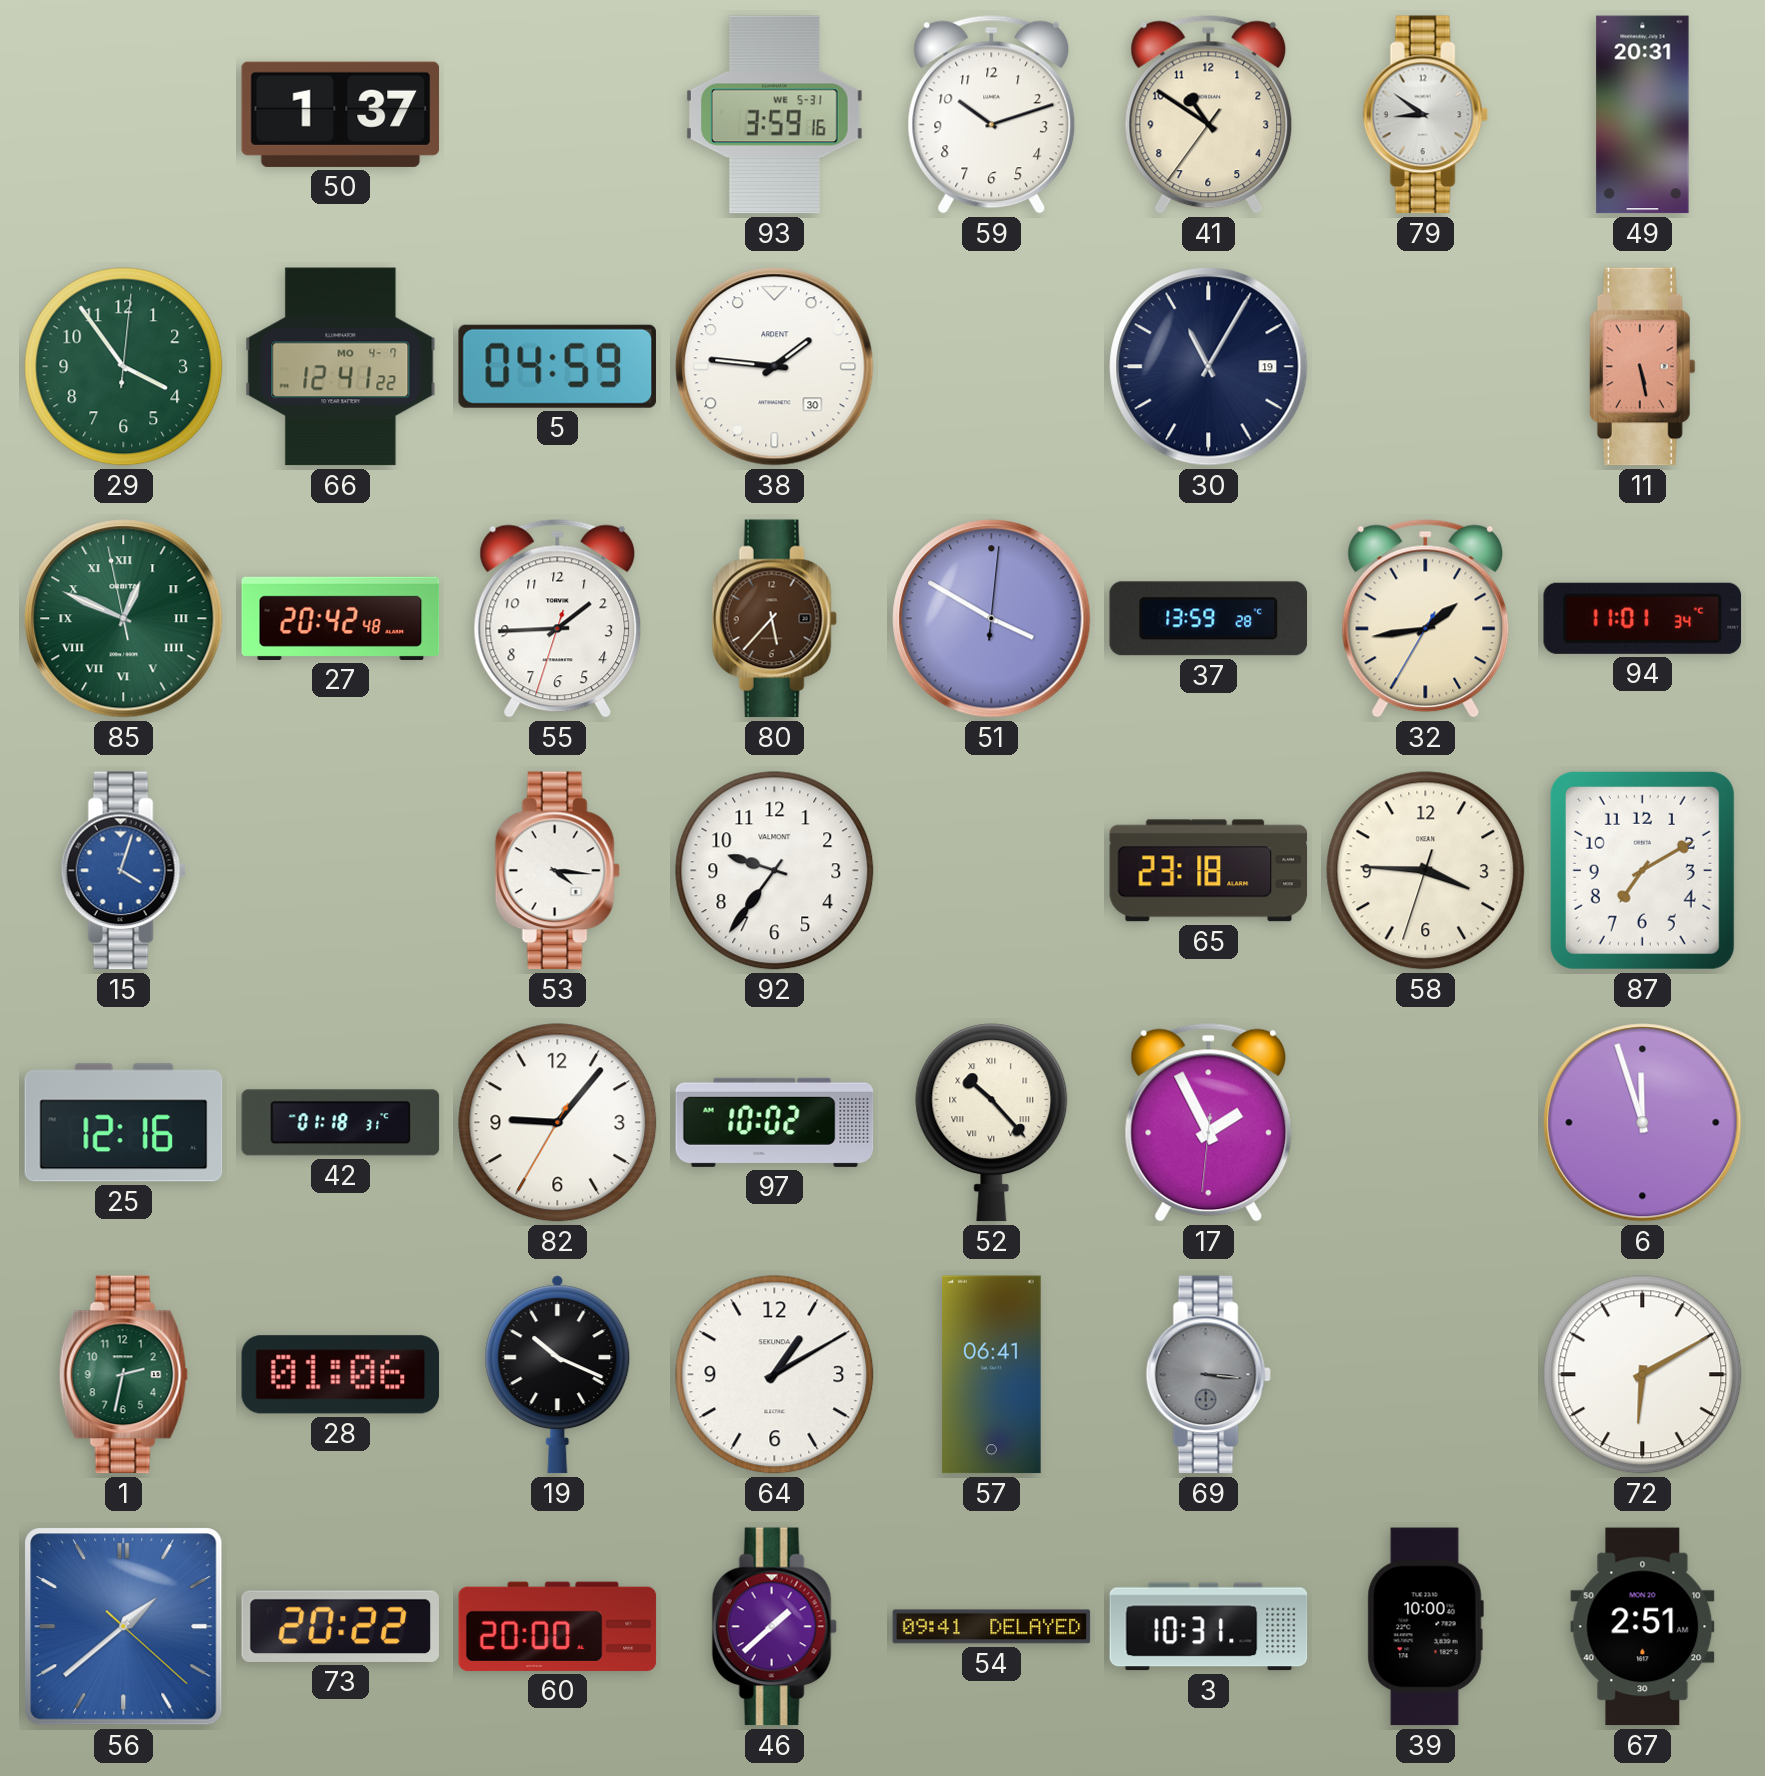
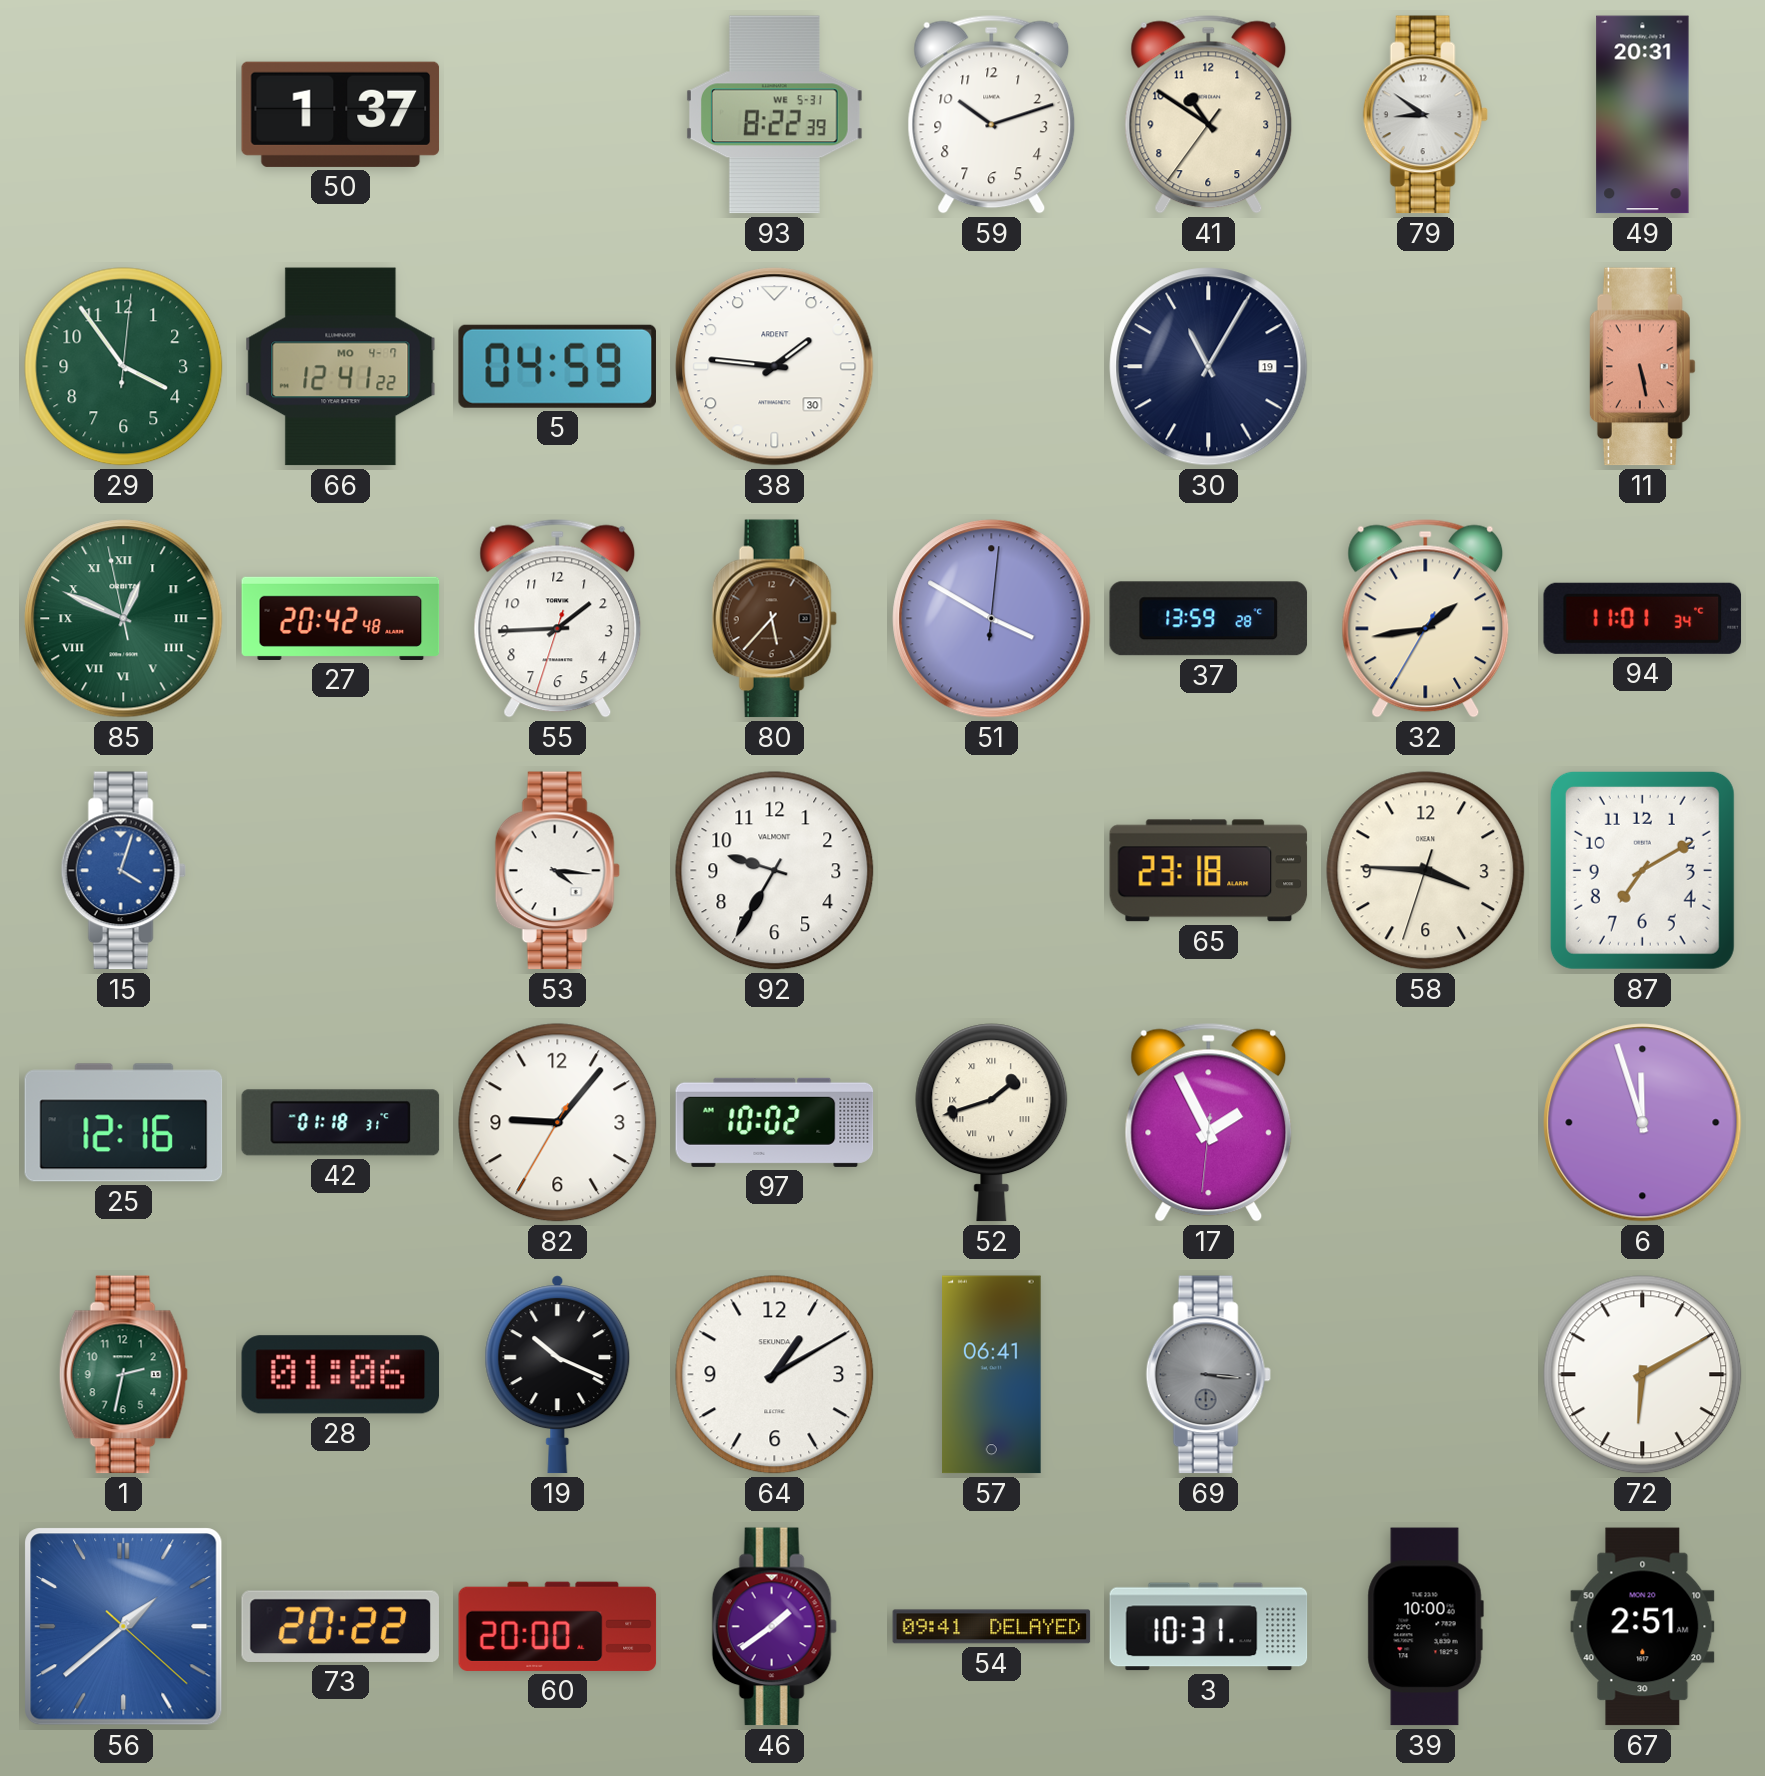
93: 3:59 -> 8:22 (774, 115)
92: 9:36 -> 9:35 (775, 871)
52: 10:23 -> 1:42 (992, 1123)
46: 1:38 -> 1:39 (774, 1627)
